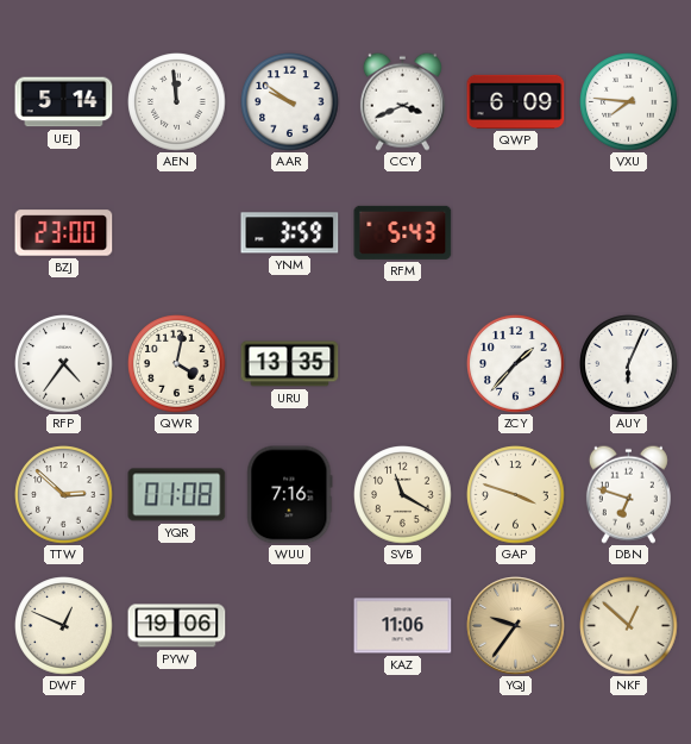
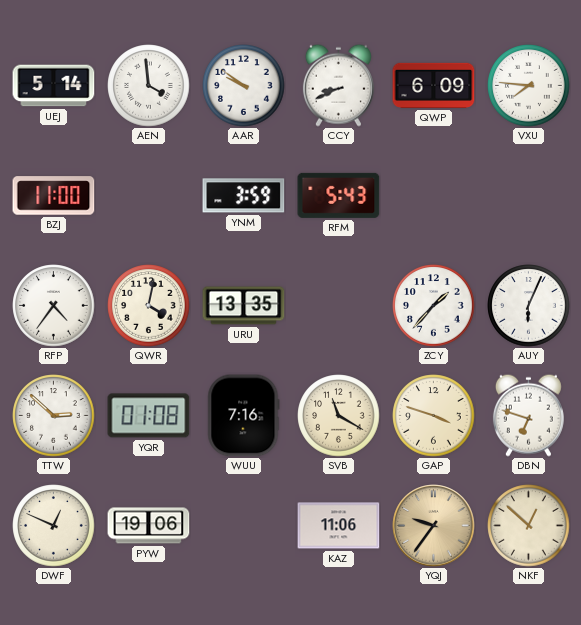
AEN: 11:59 -> 3:59 (149, 86)
CCY: 3:41 -> 8:41 (338, 85)
BZJ: 23:00 -> 11:00 (54, 196)
